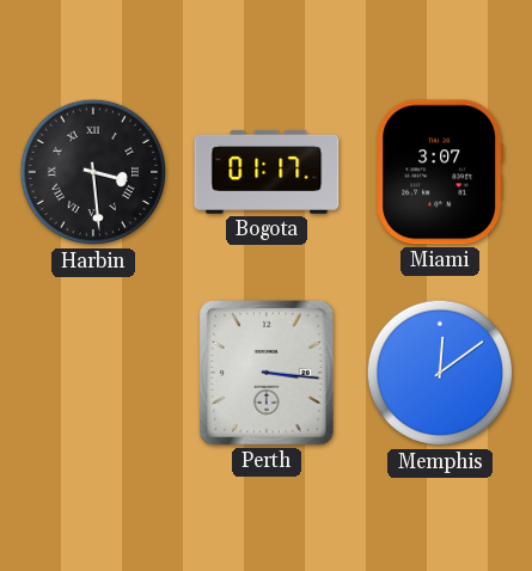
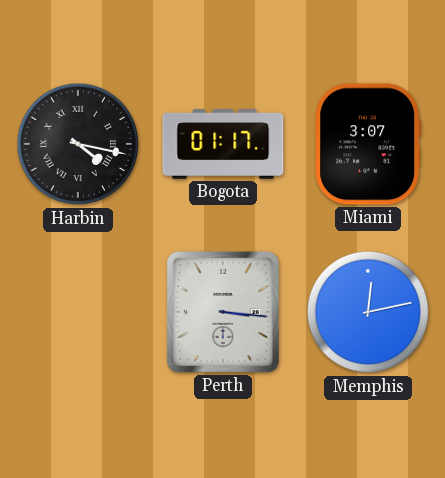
Harbin: 3:29 -> 4:17 (78, 144)
Memphis: 12:09 -> 12:13 (368, 312)
